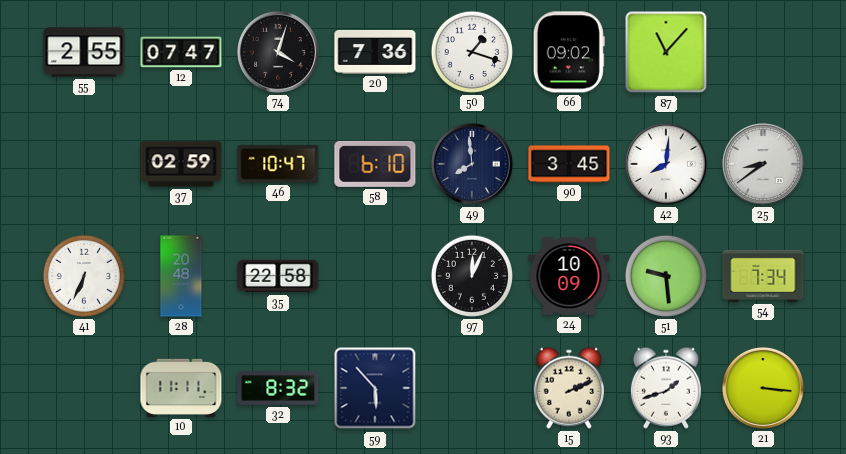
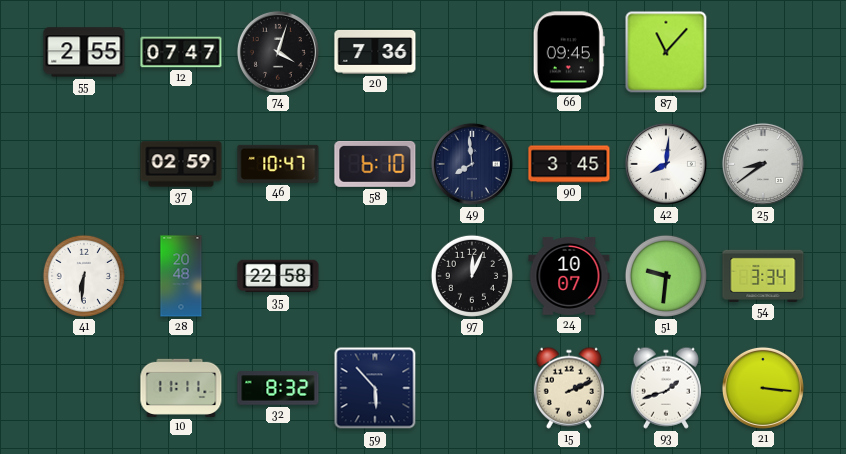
50: 1:18 -> none (472, 52)
66: 09:02 -> 09:45 (569, 52)
41: 6:34 -> 6:31 (84, 276)
24: 10:09 -> 10:07 (569, 276)
51: 9:29 -> 9:31 (666, 276)
54: 7:34 -> 3:34 (763, 276)
